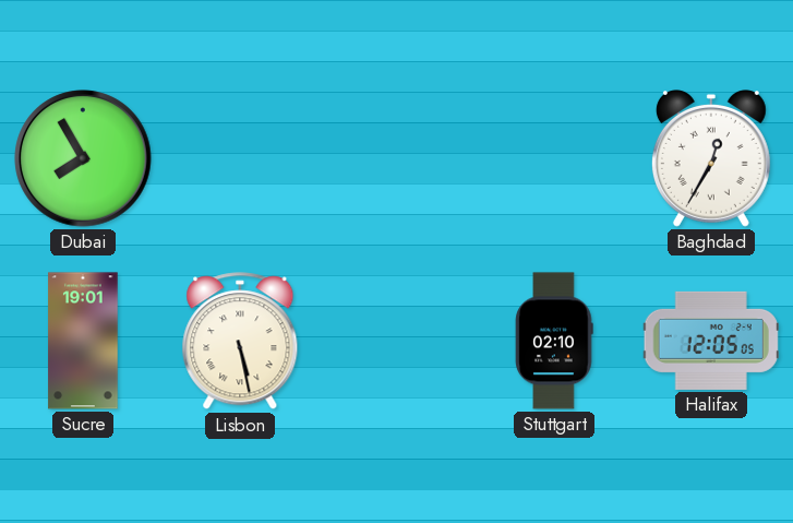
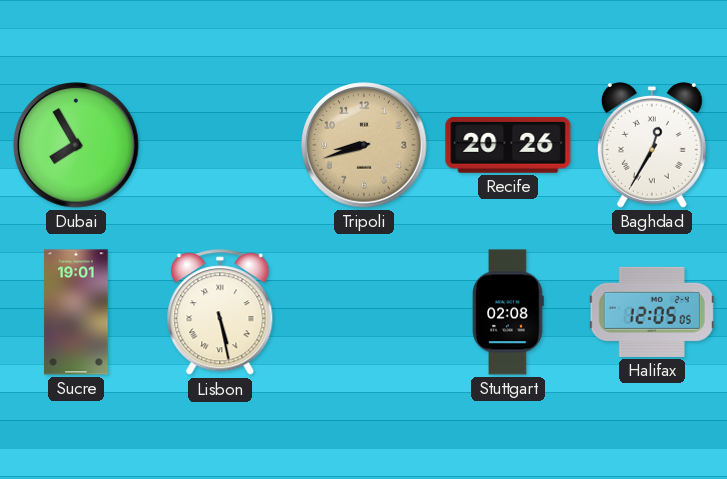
Tripoli: none -> 8:42 (364, 145)
Recife: none -> 20:26 (508, 145)
Stuttgart: 02:10 -> 02:08 (508, 312)
